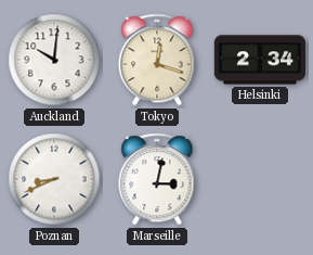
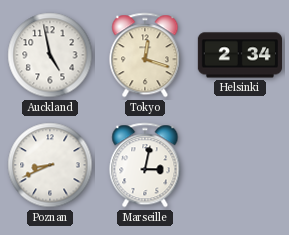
Auckland: 10:01 -> 4:58 (50, 55)
